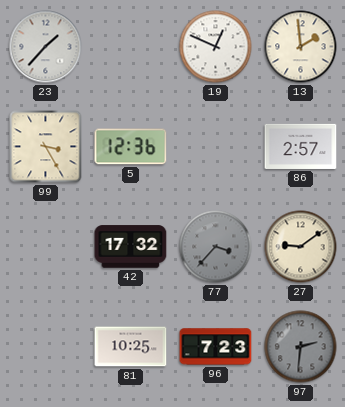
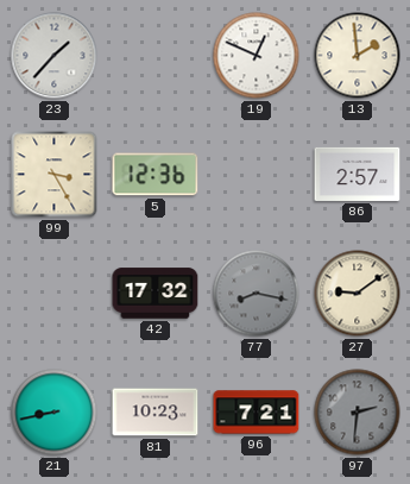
77: 3:37 -> 8:17 (257, 294)
21: none -> 8:43 (55, 413)
81: 10:25 -> 10:23 (156, 413)
96: 7:23 -> 7:21 (257, 413)
